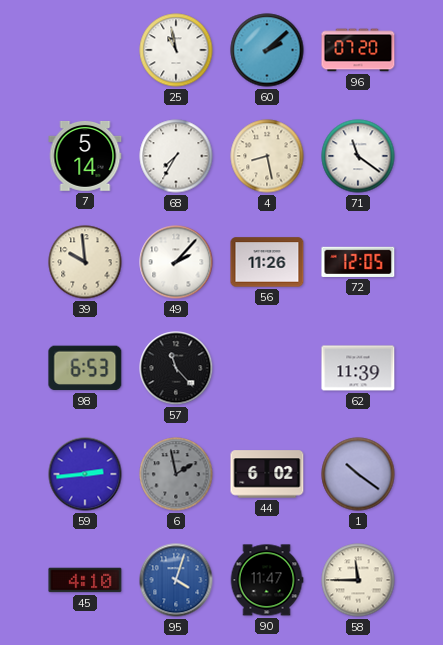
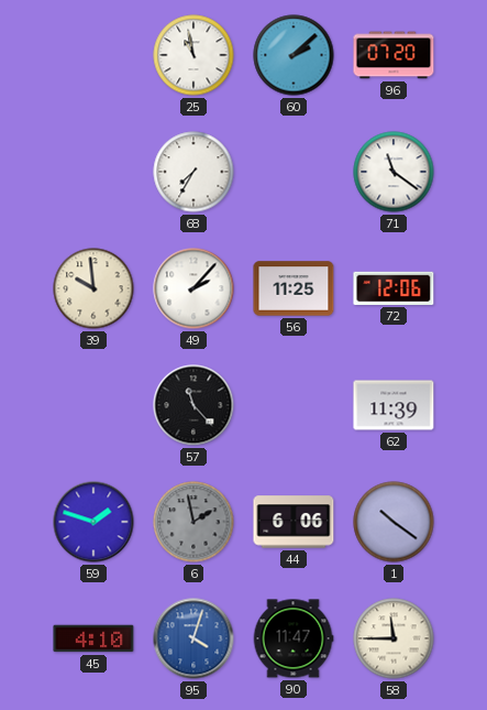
7: 5:14 -> none (85, 156)
4: 8:28 -> none (267, 156)
56: 11:26 -> 11:25 (294, 288)
72: 12:05 -> 12:06 (394, 288)
98: 6:53 -> none (85, 368)
59: 2:44 -> 1:48 (93, 522)
44: 6:02 -> 6:06 (294, 522)
